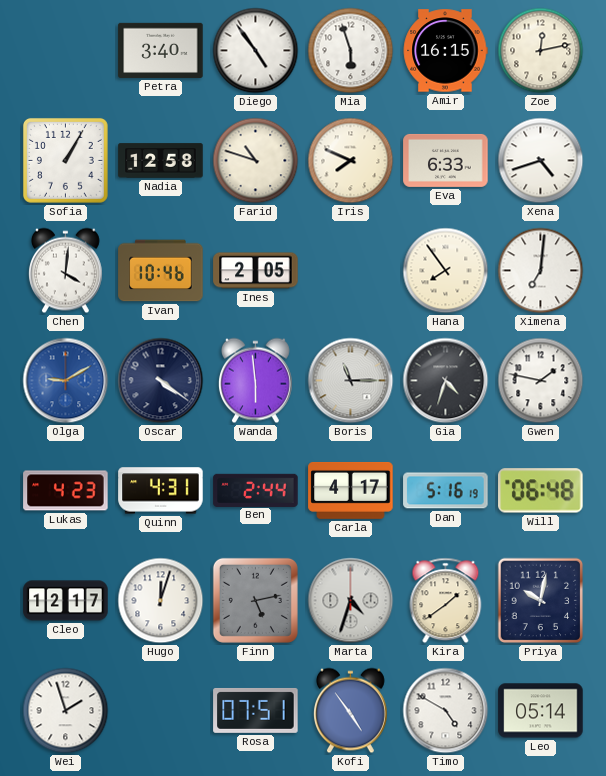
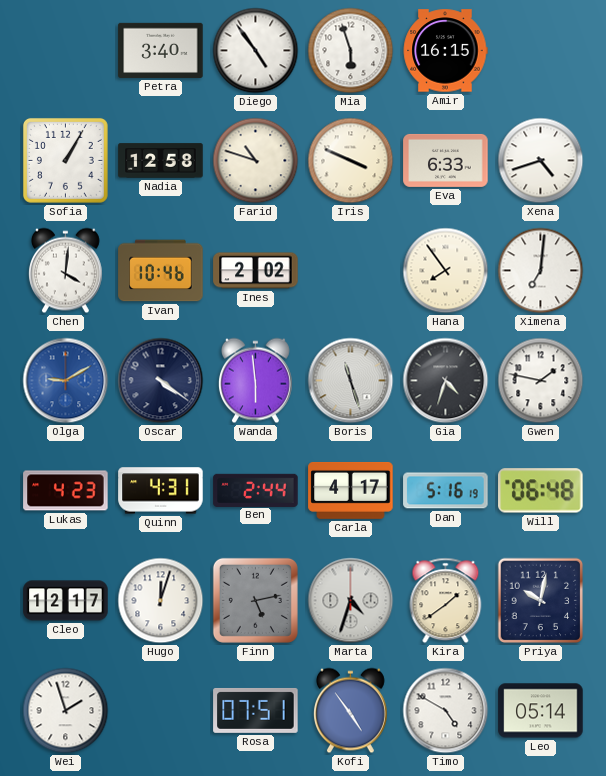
Zoe: 12:13 -> none (541, 51)
Iris: 7:49 -> 3:49 (351, 161)
Ines: 2:05 -> 2:02 (256, 271)
Boris: 11:15 -> 11:27 (351, 381)
